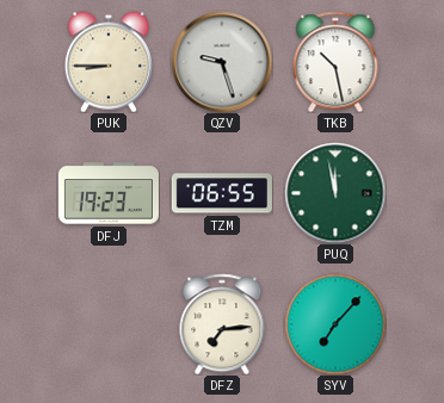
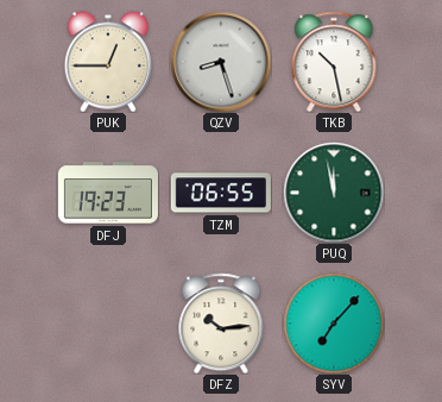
PUK: 8:45 -> 12:45 (108, 62)
QZV: 9:27 -> 8:27 (221, 62)
DFZ: 7:14 -> 10:14 (221, 324)
